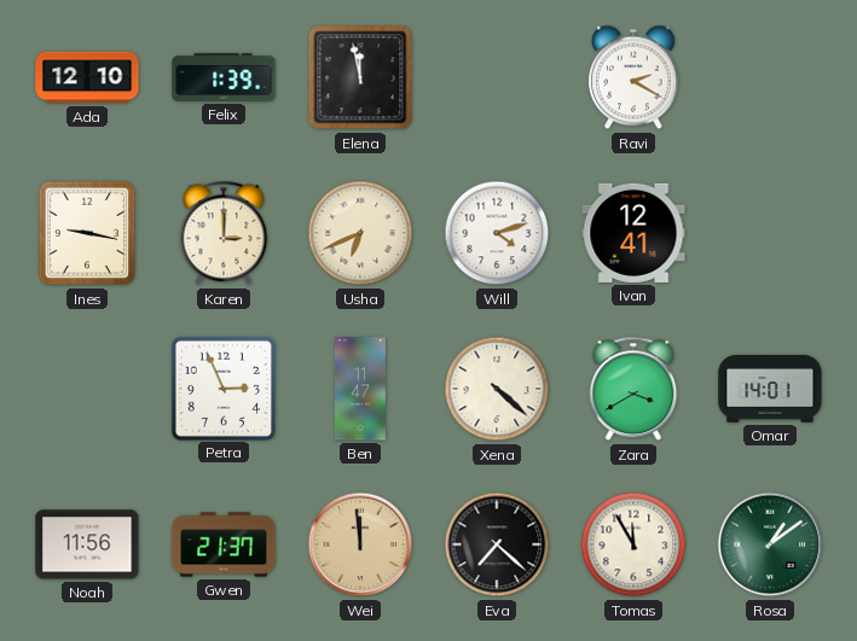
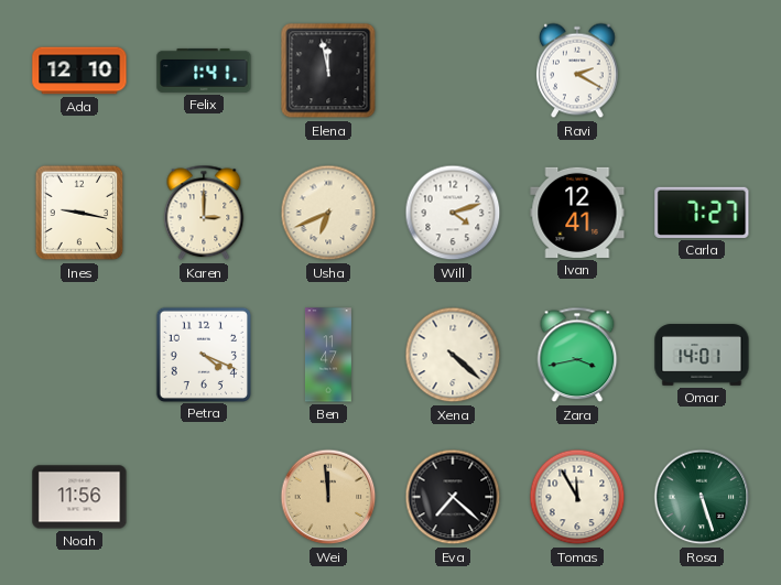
Felix: 1:39 -> 1:41 (204, 71)
Carla: none -> 7:27 (702, 213)
Petra: 2:56 -> 4:19 (203, 354)
Zara: 3:40 -> 3:43 (577, 355)
Gwen: 21:37 -> none (224, 544)
Rosa: 1:09 -> 5:27 (702, 497)
